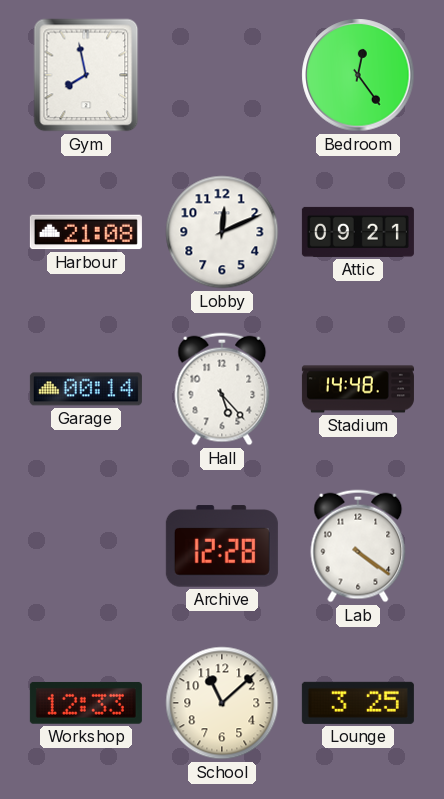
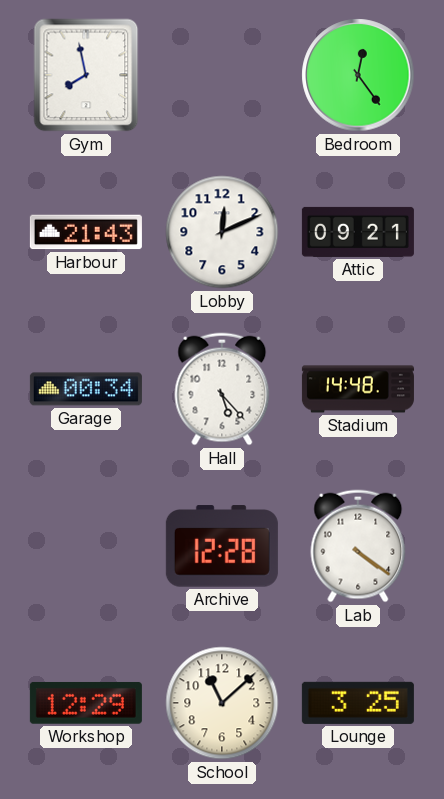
Harbour: 21:08 -> 21:43 (86, 232)
Garage: 00:14 -> 00:34 (86, 389)
Workshop: 12:33 -> 12:29 (86, 703)
